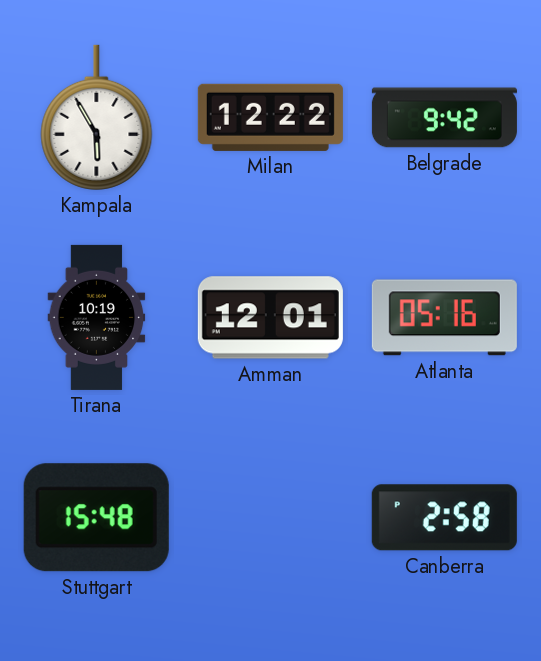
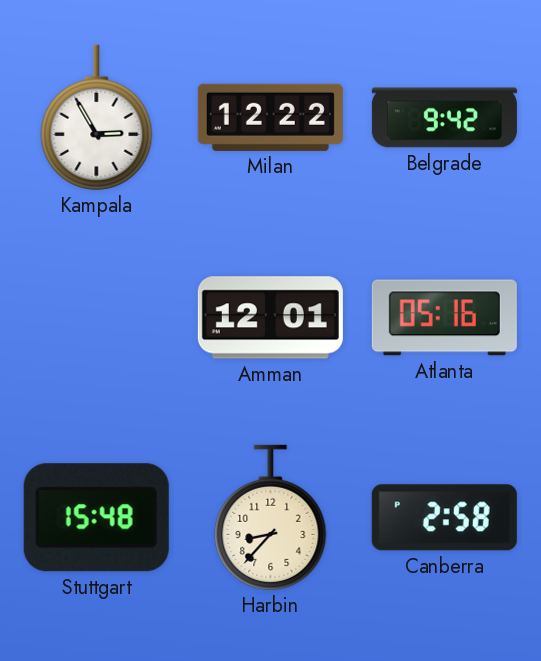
Kampala: 5:55 -> 2:55 (97, 117)
Tirana: 10:19 -> none (97, 317)
Harbin: none -> 8:37 (271, 517)
